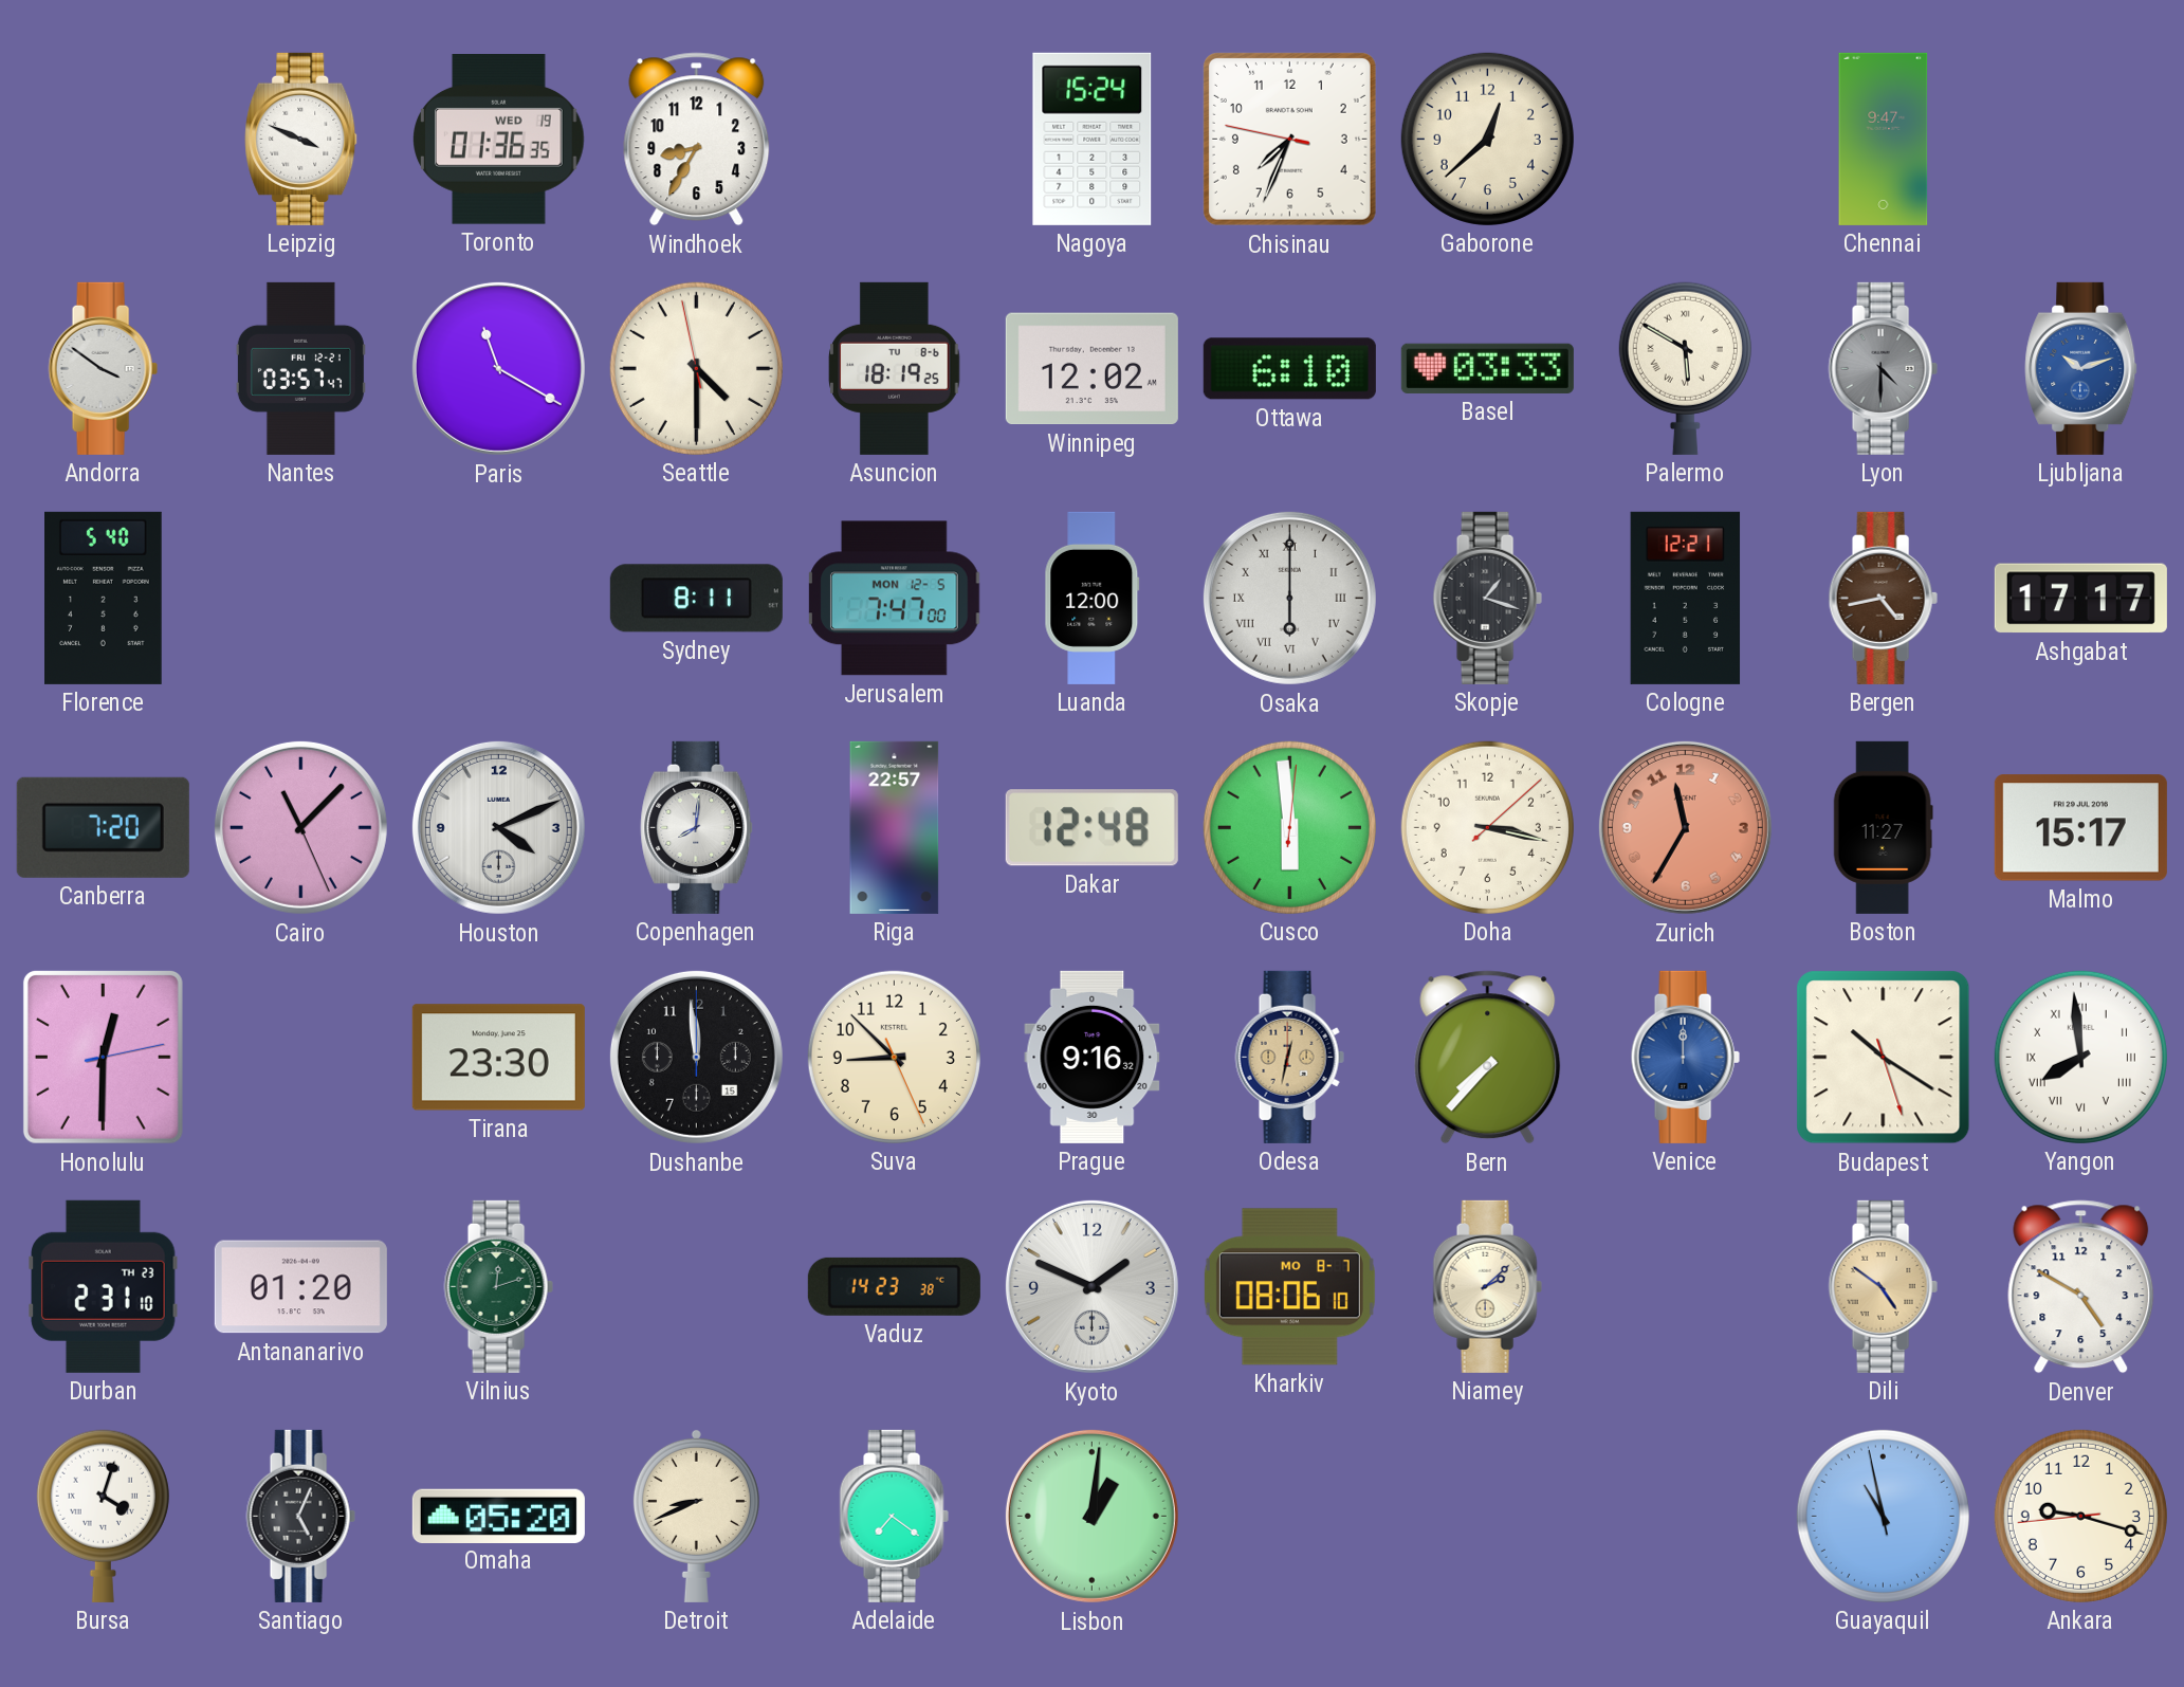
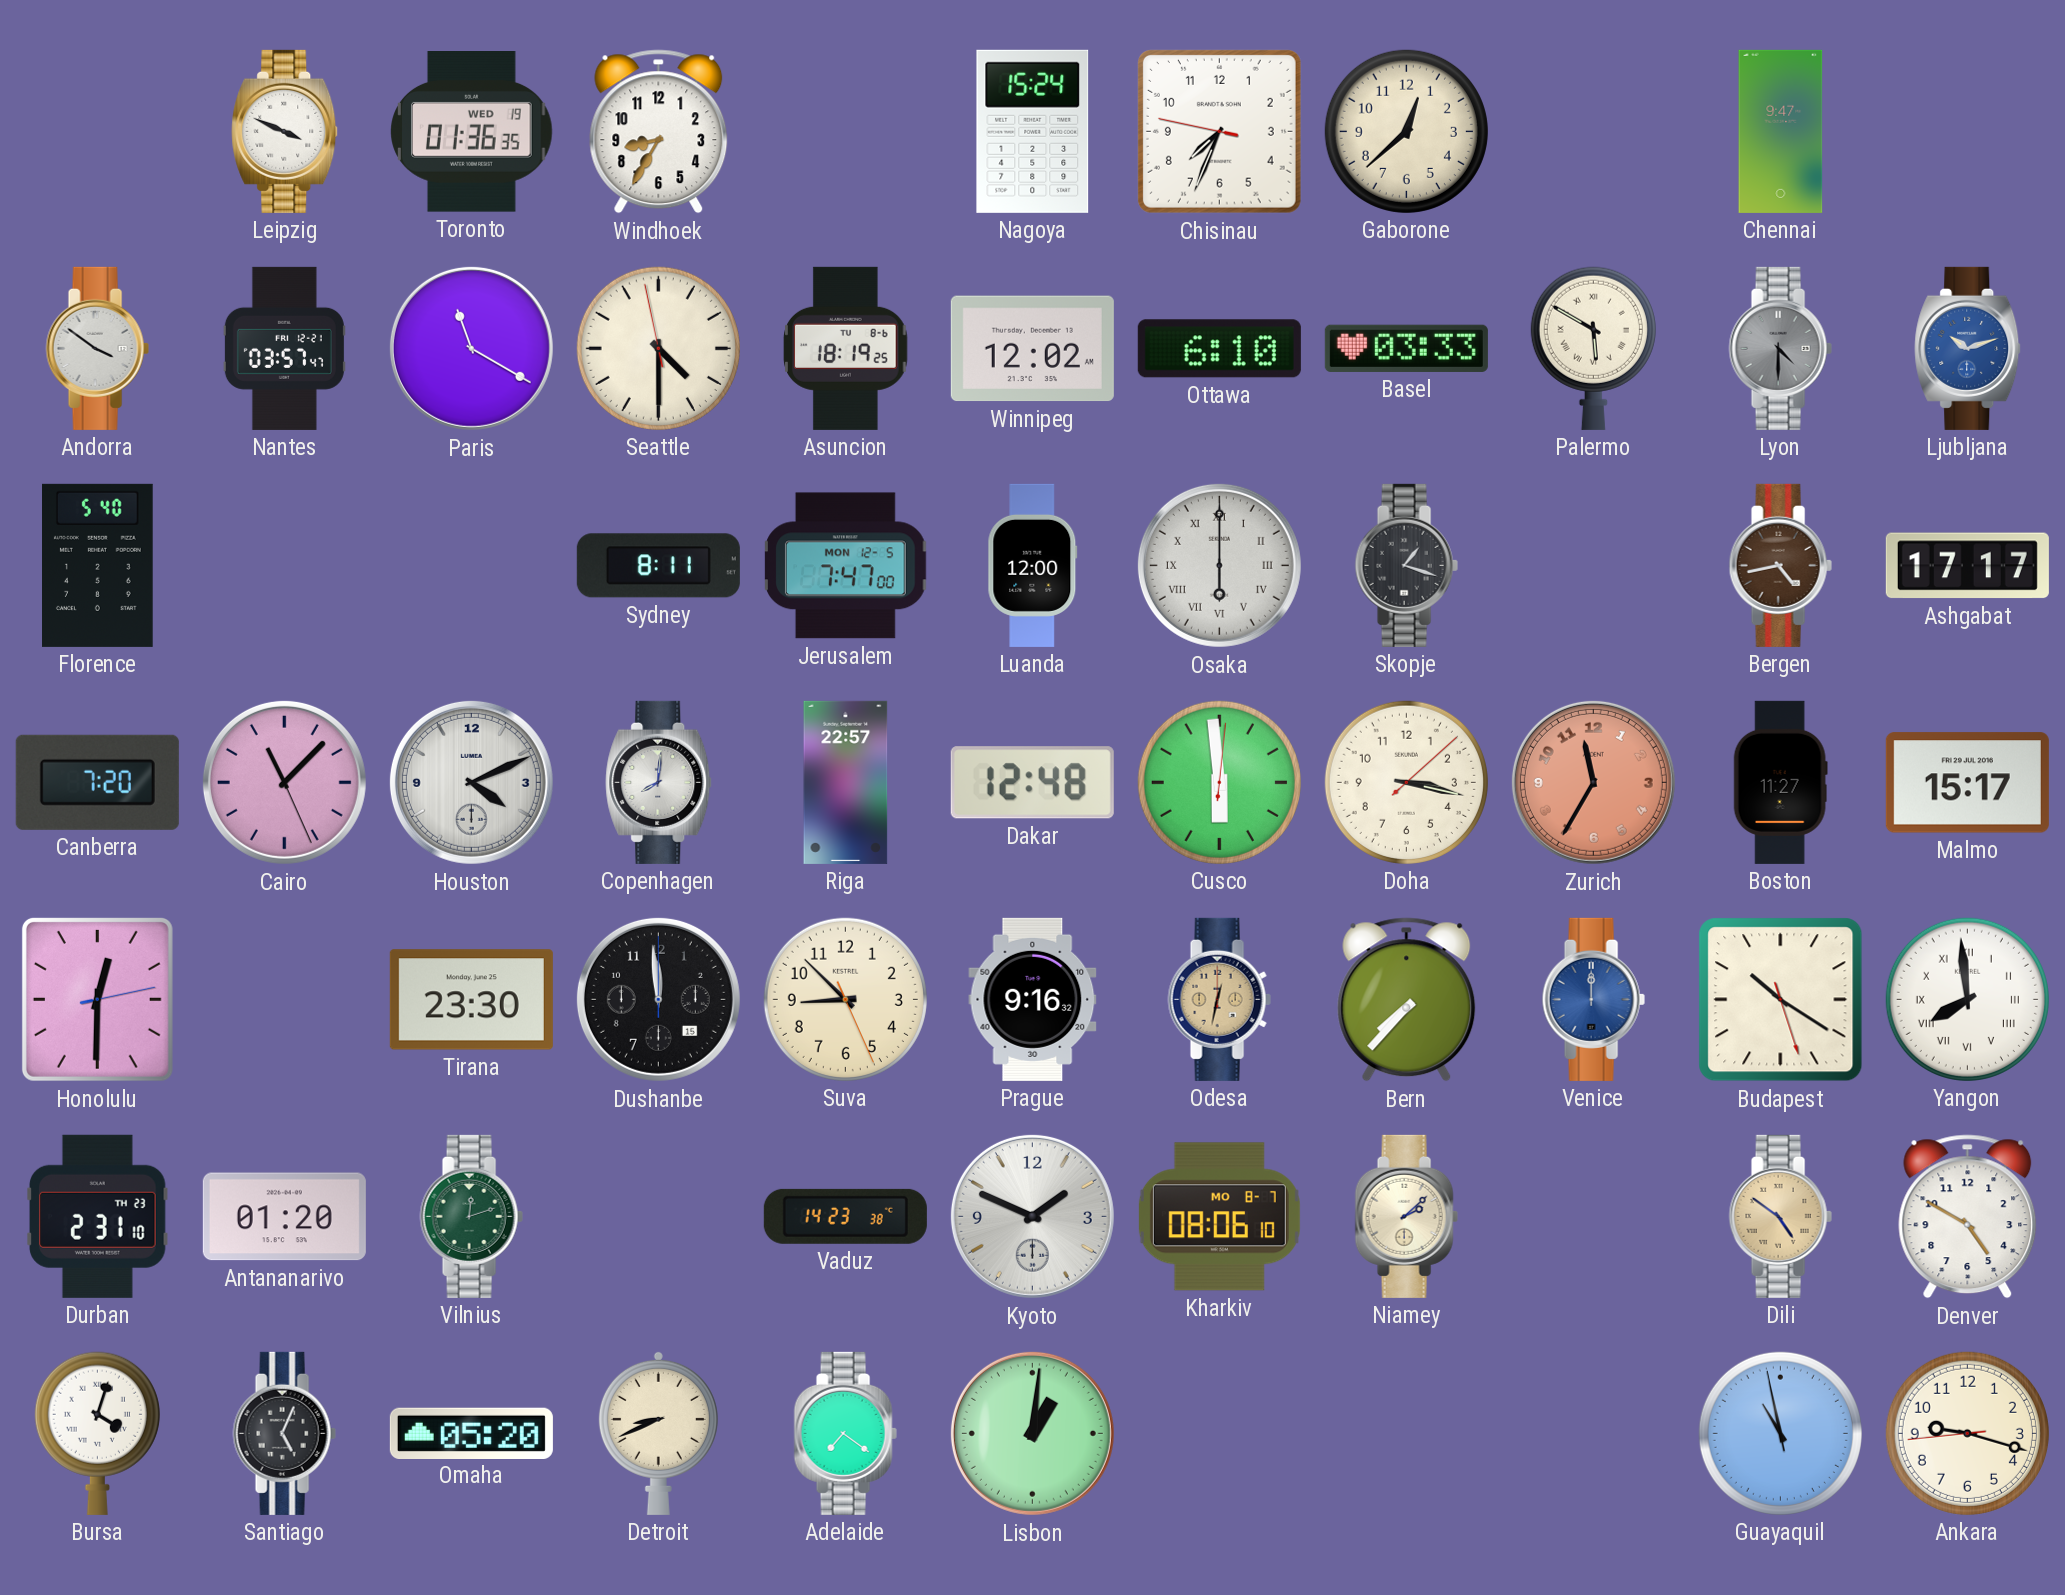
Cologne: 12:21 -> none (1686, 598)
